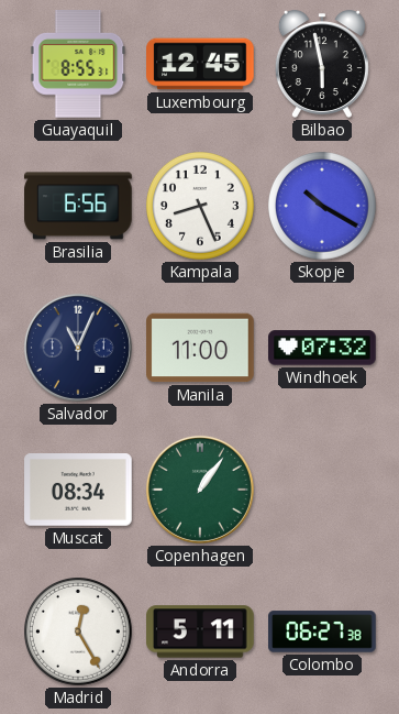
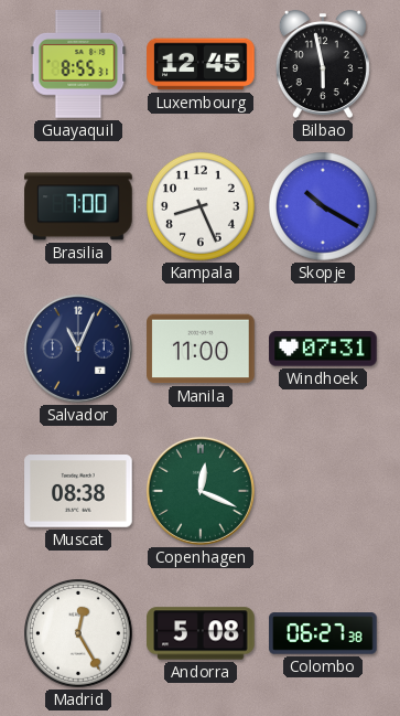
Brasilia: 6:56 -> 7:00 (78, 206)
Windhoek: 07:32 -> 07:31 (323, 349)
Muscat: 08:34 -> 08:38 (78, 492)
Copenhagen: 1:06 -> 12:19 (201, 491)
Andorra: 5:11 -> 5:08 (201, 633)
